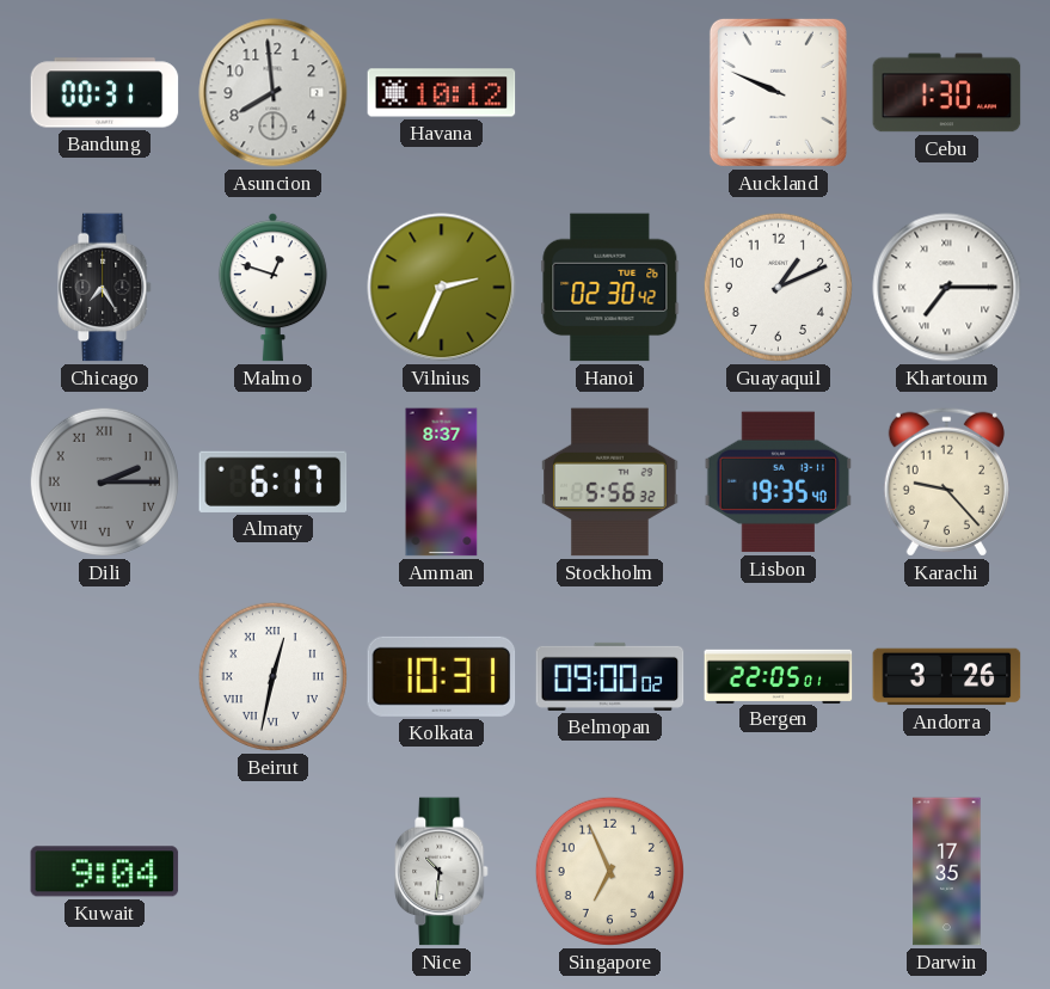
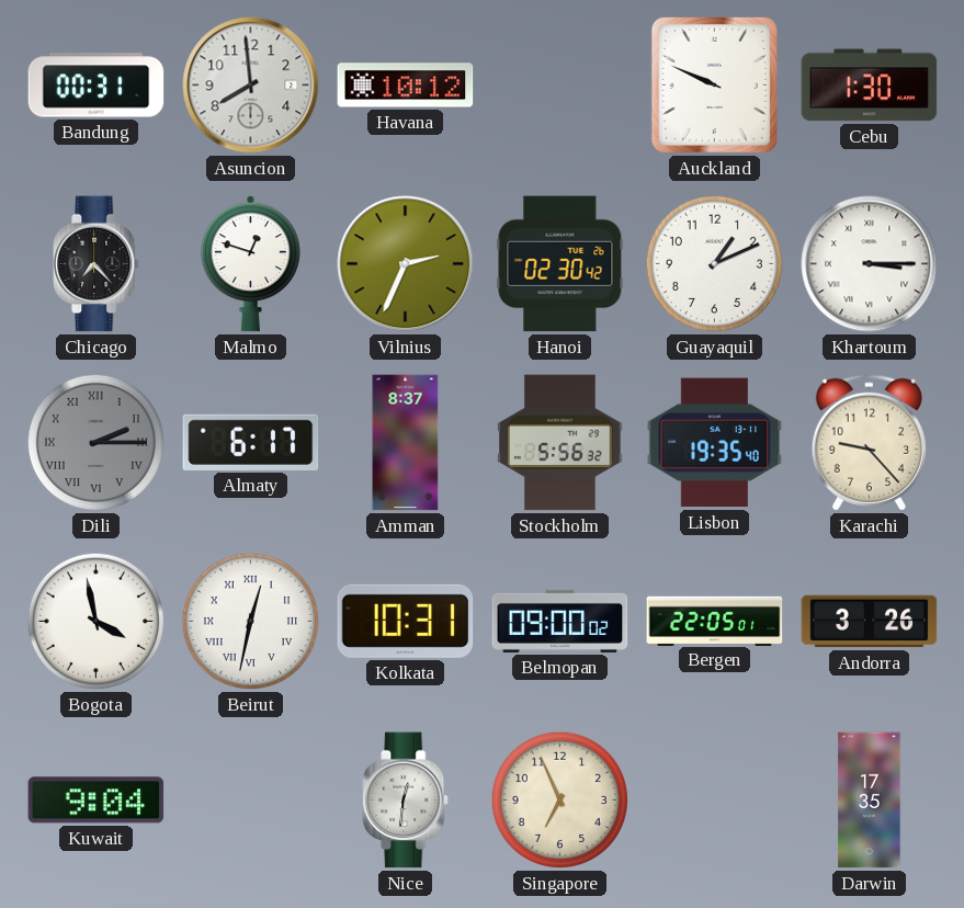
Chicago: 7:25 -> 7:23 (97, 264)
Khartoum: 7:15 -> 3:15 (870, 264)
Bogota: none -> 3:58 (95, 621)
Nice: 10:31 -> 12:31 (406, 801)
